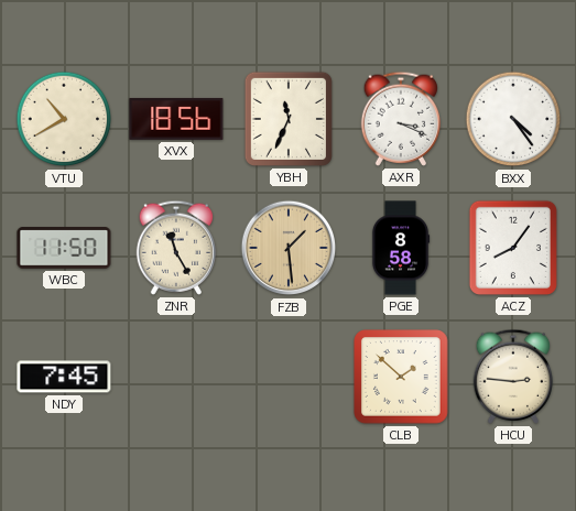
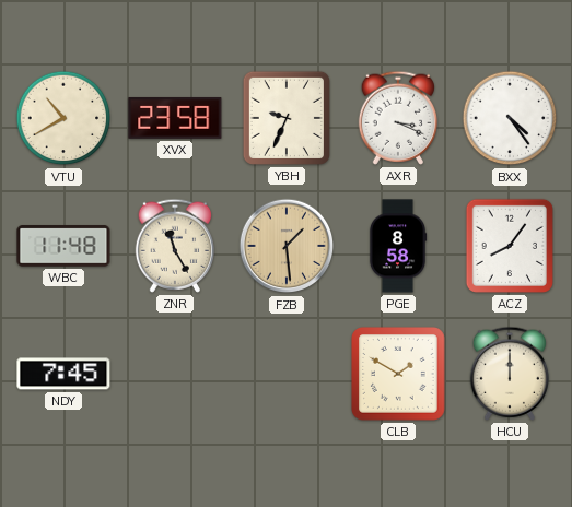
XVX: 18:56 -> 23:58 (175, 118)
YBH: 11:34 -> 9:34 (287, 118)
WBC: 11:50 -> 11:48 (63, 246)
CLB: 1:52 -> 1:50 (398, 374)
HCU: 2:46 -> 12:00 (509, 374)
